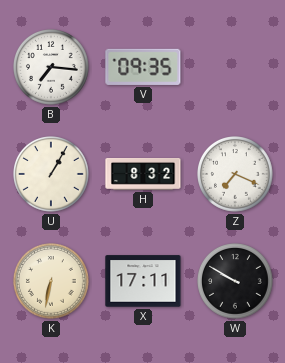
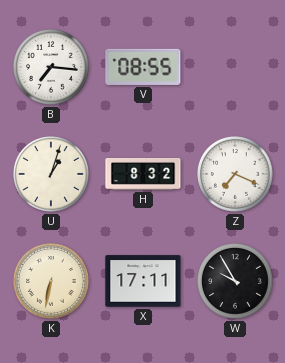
V: 09:35 -> 08:55 (143, 67)
U: 1:05 -> 1:03 (52, 175)
W: 9:50 -> 9:55 (236, 282)
